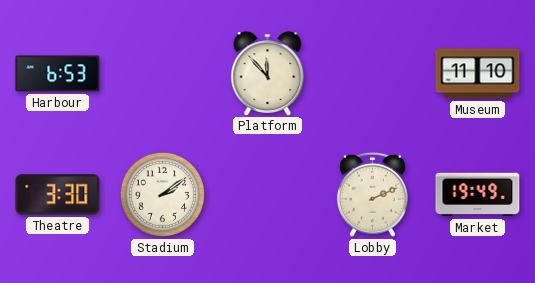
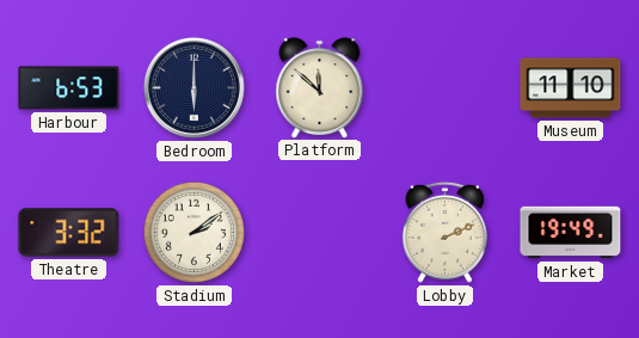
Bedroom: none -> 6:00 (193, 87)
Platform: 11:53 -> 11:52 (320, 87)
Theatre: 3:30 -> 3:32 (69, 233)
